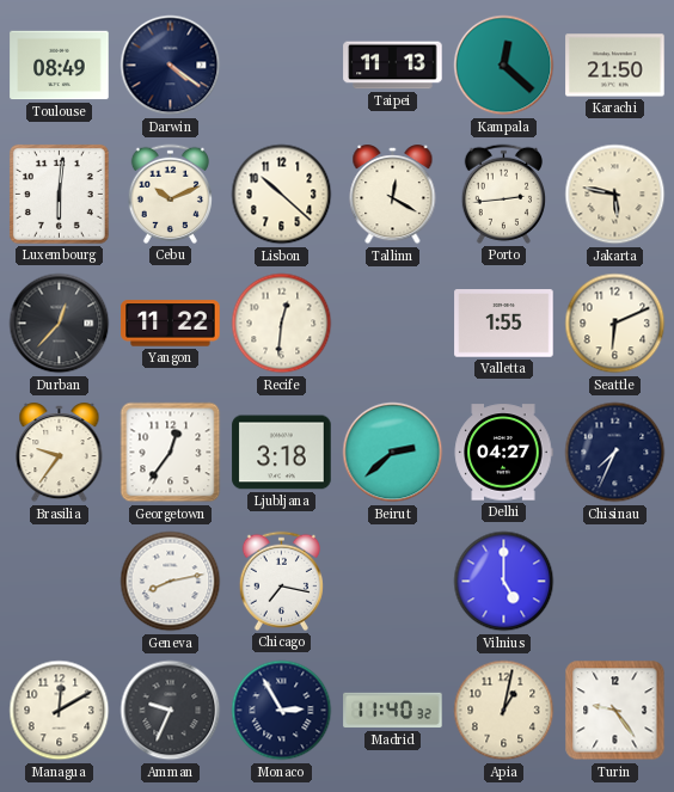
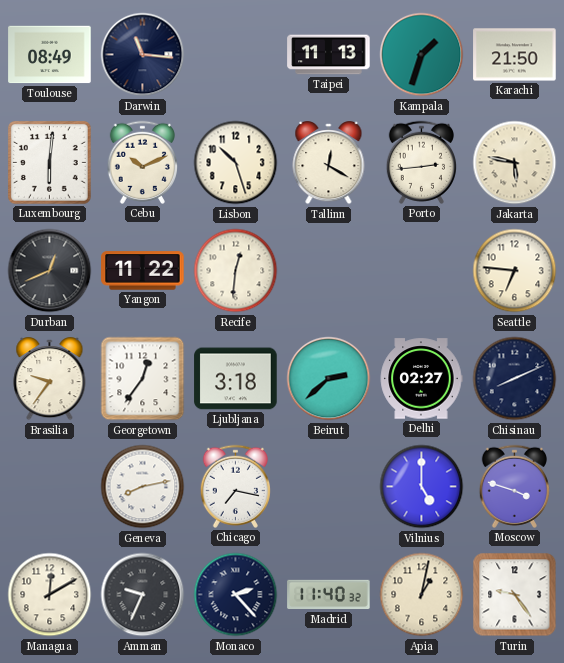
Darwin: 4:21 -> 11:16 (143, 55)
Kampala: 12:22 -> 1:33 (422, 55)
Lisbon: 10:22 -> 10:27 (236, 163)
Durban: 12:37 -> 12:41 (50, 271)
Valletta: 1:55 -> none (504, 324)
Seattle: 6:11 -> 6:46 (515, 271)
Delhi: 04:27 -> 02:27 (421, 379)
Chisinau: 7:34 -> 8:11 (515, 379)
Moscow: none -> 3:48 (514, 486)
Monaco: 2:55 -> 2:23 (236, 595)
